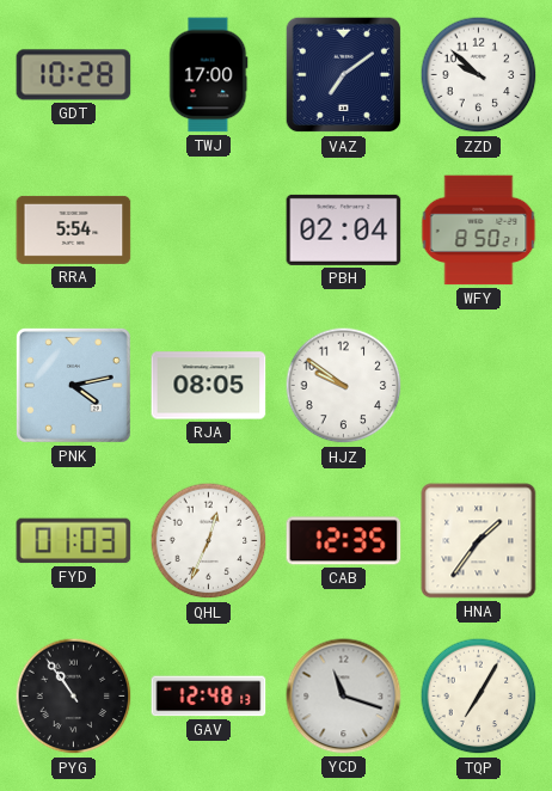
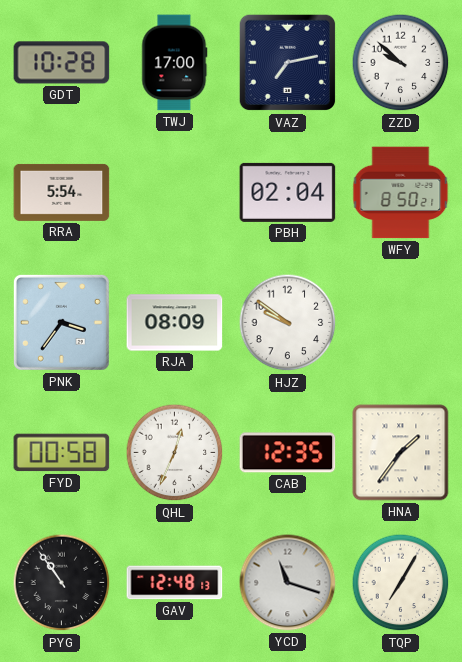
VAZ: 7:09 -> 7:13 (288, 63)
PNK: 4:13 -> 3:36 (61, 322)
RJA: 08:05 -> 08:09 (175, 323)
FYD: 01:03 -> 00:58 (62, 453)
